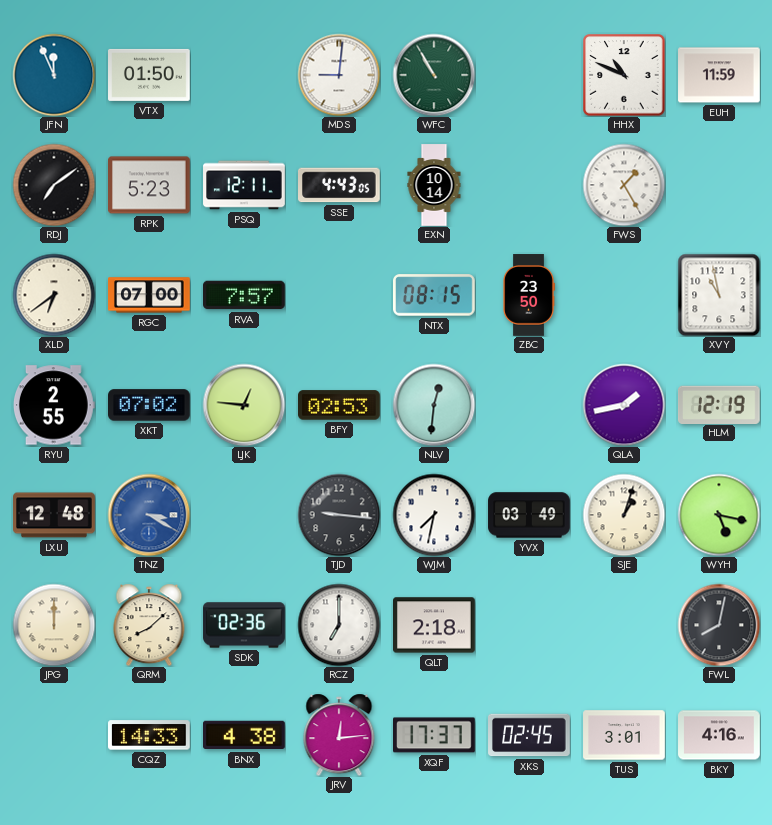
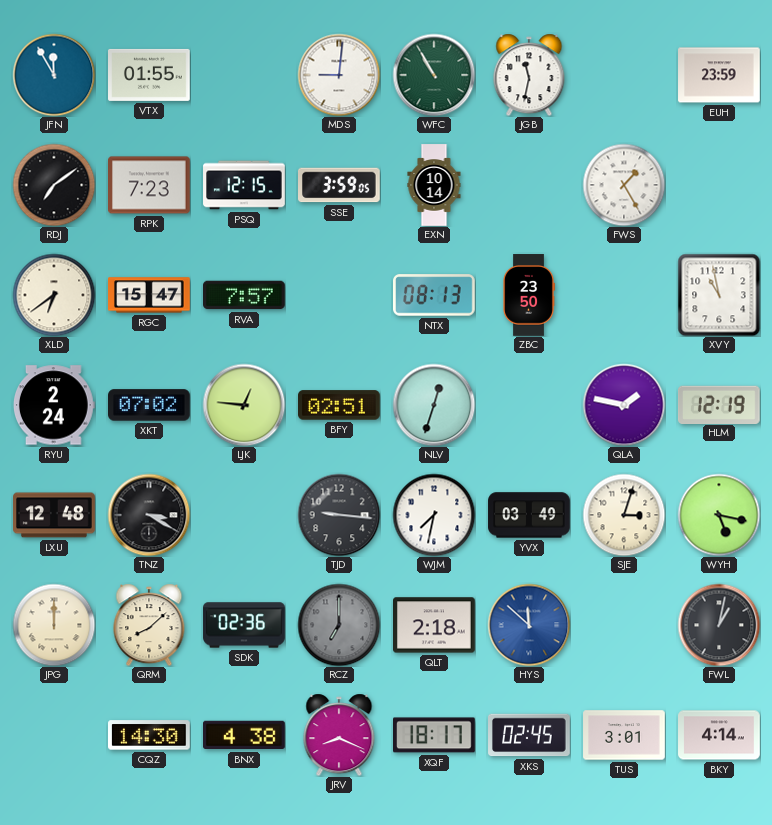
JFN: 11:56 -> 11:55 (54, 75)
VTX: 01:50 -> 01:55 (150, 75)
JGB: none -> 11:32 (529, 75)
HHX: 10:49 -> none (624, 75)
EUH: 11:59 -> 23:59 (719, 75)
RPK: 5:23 -> 7:23 (150, 185)
PSQ: 12:11 -> 12:15 (244, 185)
SSE: 4:43 -> 3:59 (340, 185)
RGC: 07:00 -> 15:47 (149, 295)
NTX: 08:15 -> 08:13 (435, 295)
RYU: 2:55 -> 2:24 (54, 405)
BFY: 02:53 -> 02:51 (340, 405)
NLV: 12:31 -> 12:33 (434, 405)
QLA: 1:43 -> 1:47 (624, 405)
TNZ dial: blue -> black (149, 515)
SJE: 1:03 -> 3:03 (624, 515)
RCZ dial: white -> grey (339, 625)
HYS: none -> 11:52 (529, 625)
FWL: 8:02 -> 1:02 (719, 625)
CQZ: 14:33 -> 14:30 (150, 735)
JRV: 12:14 -> 8:19 (339, 735)
XQF: 17:37 -> 18:17 (435, 735)
BKY: 4:16 -> 4:14 (719, 735)
